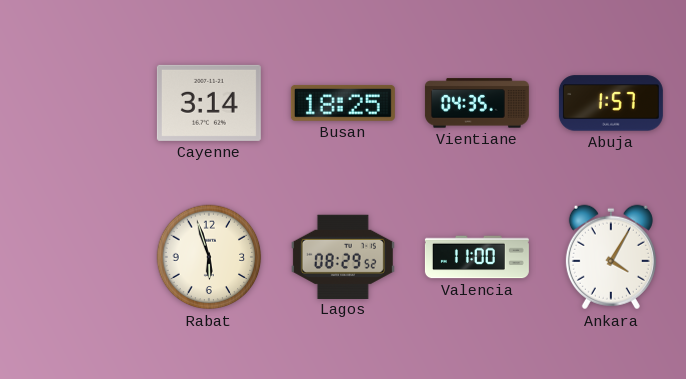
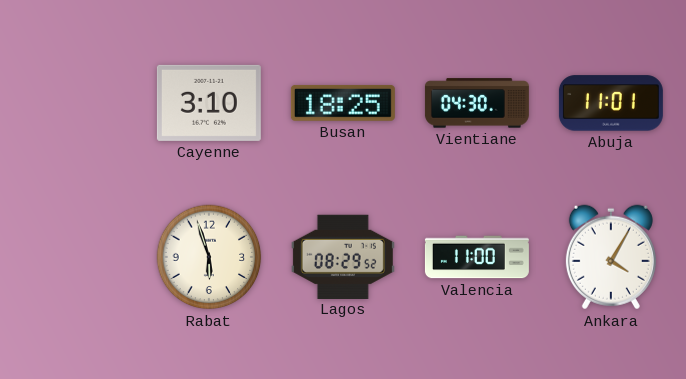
Cayenne: 3:14 -> 3:10 (209, 103)
Vientiane: 04:35 -> 04:30 (477, 103)
Abuja: 1:57 -> 11:01 (611, 103)
